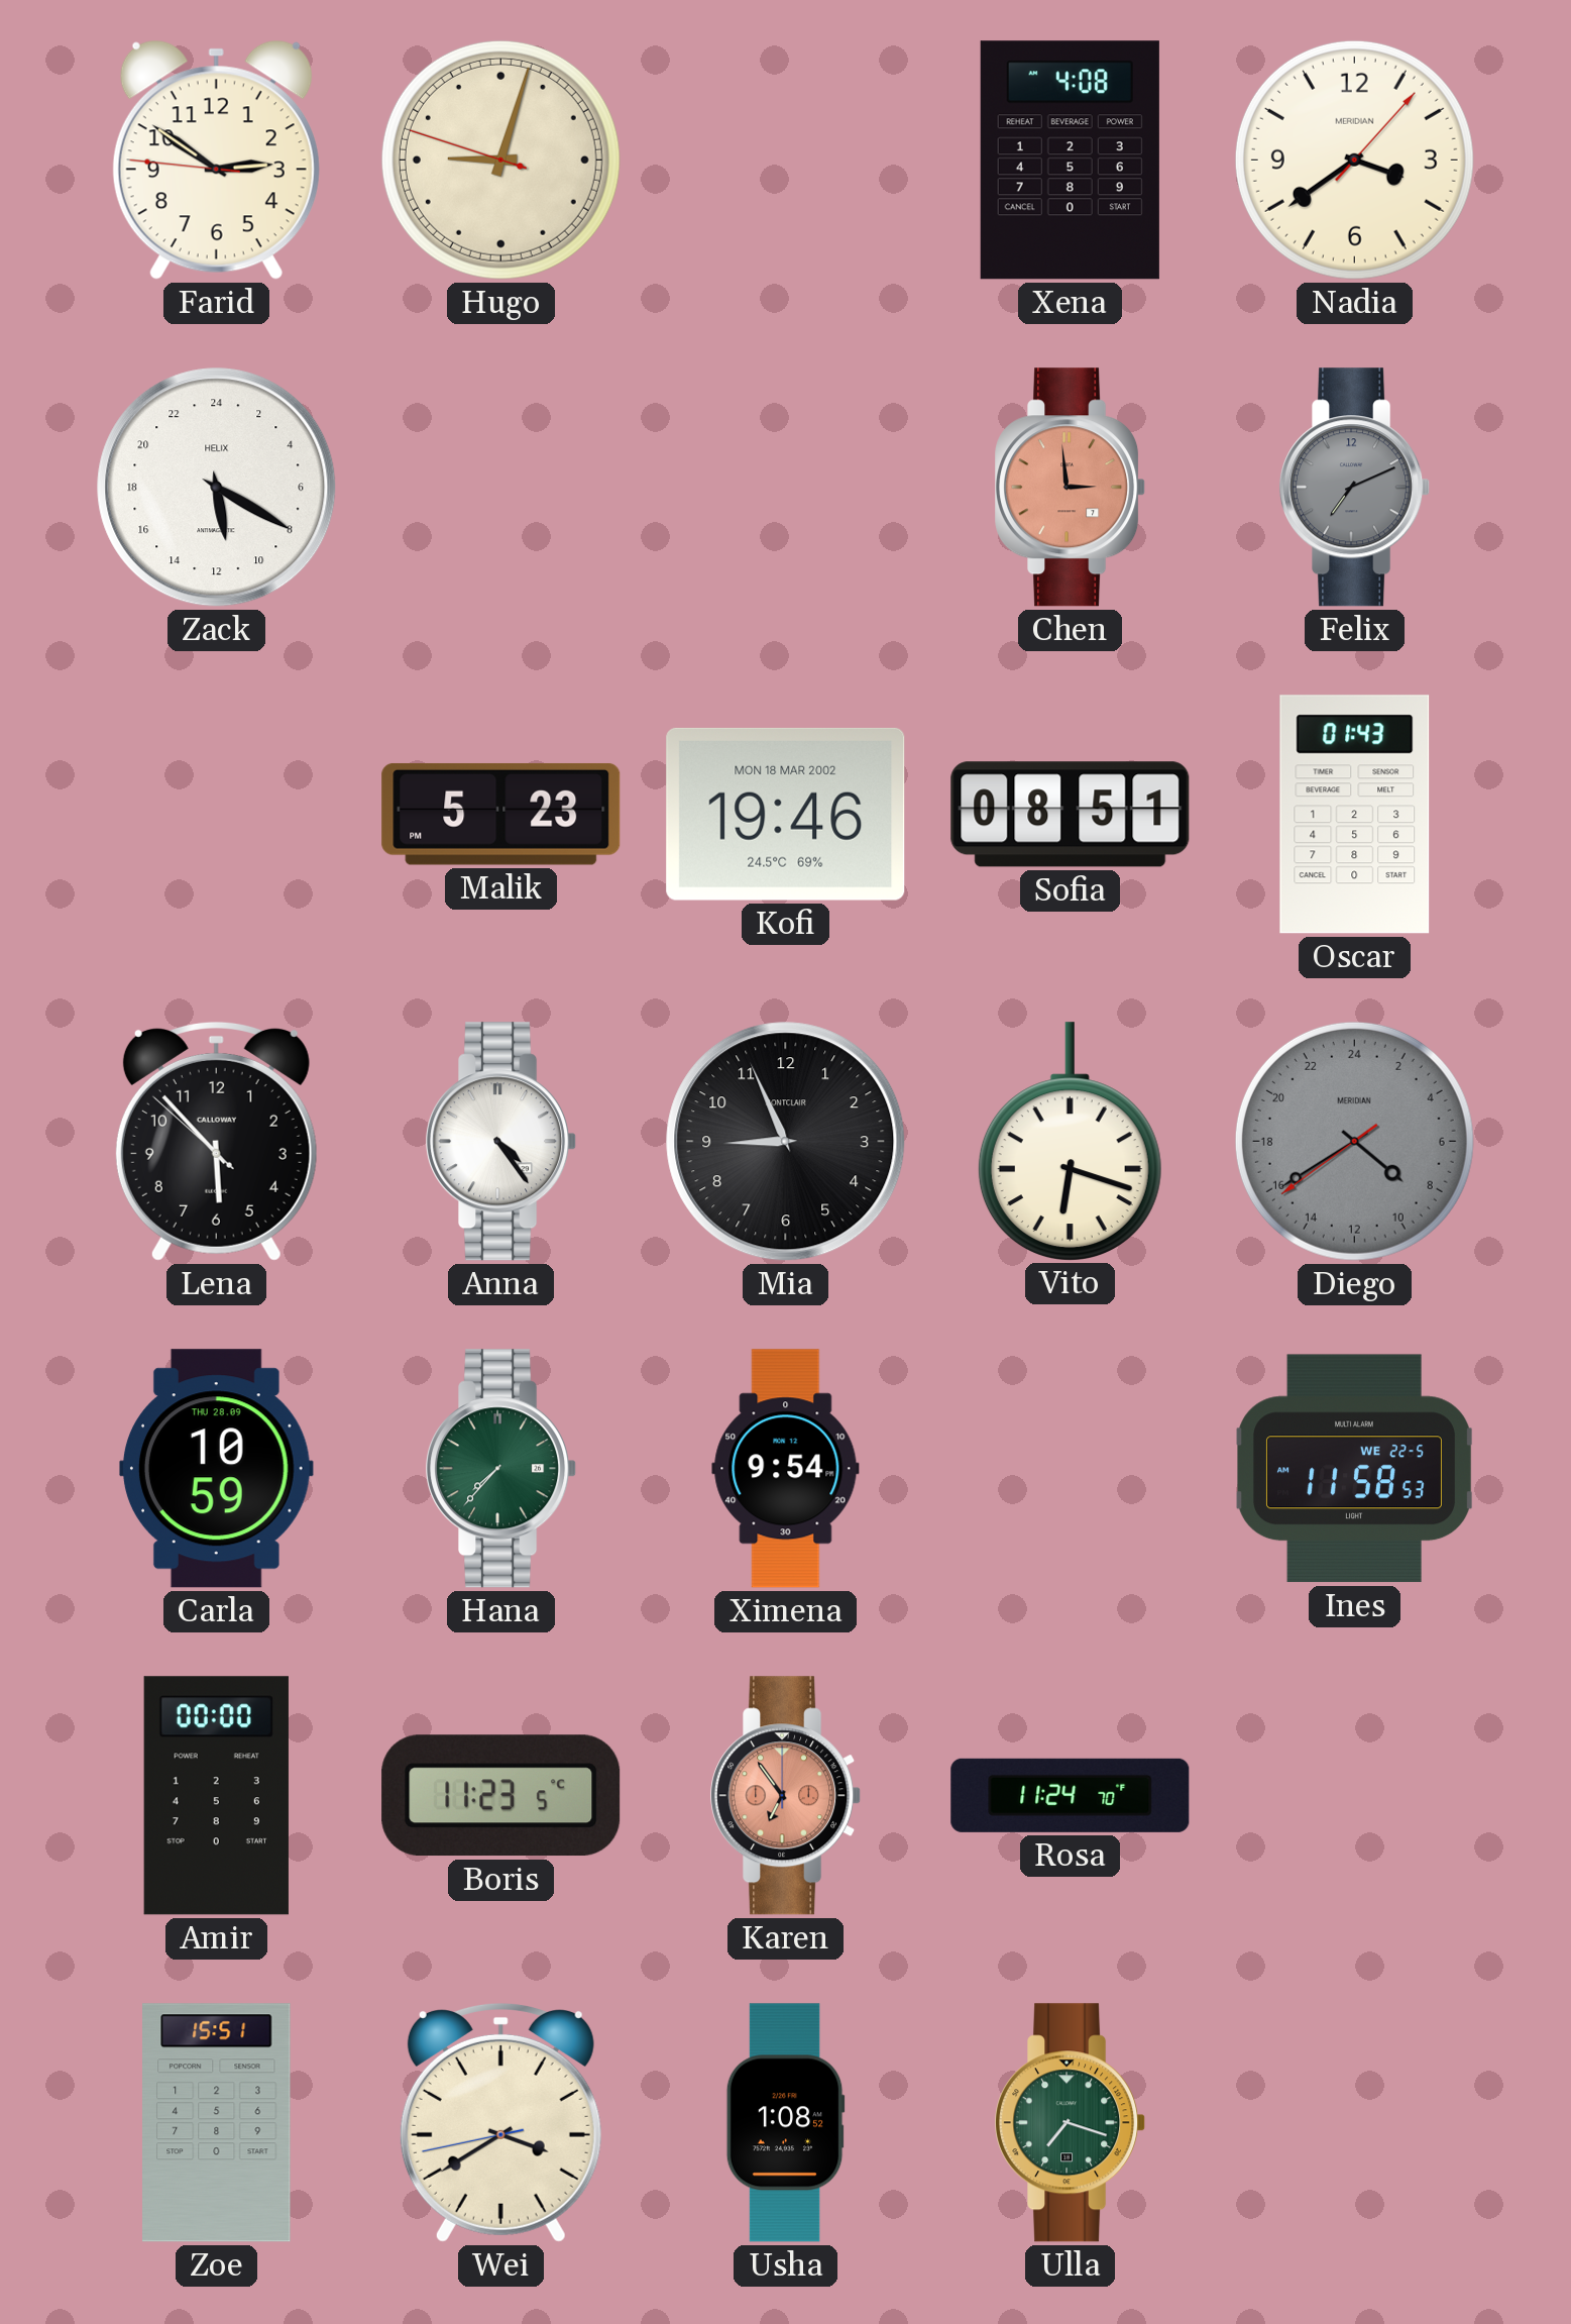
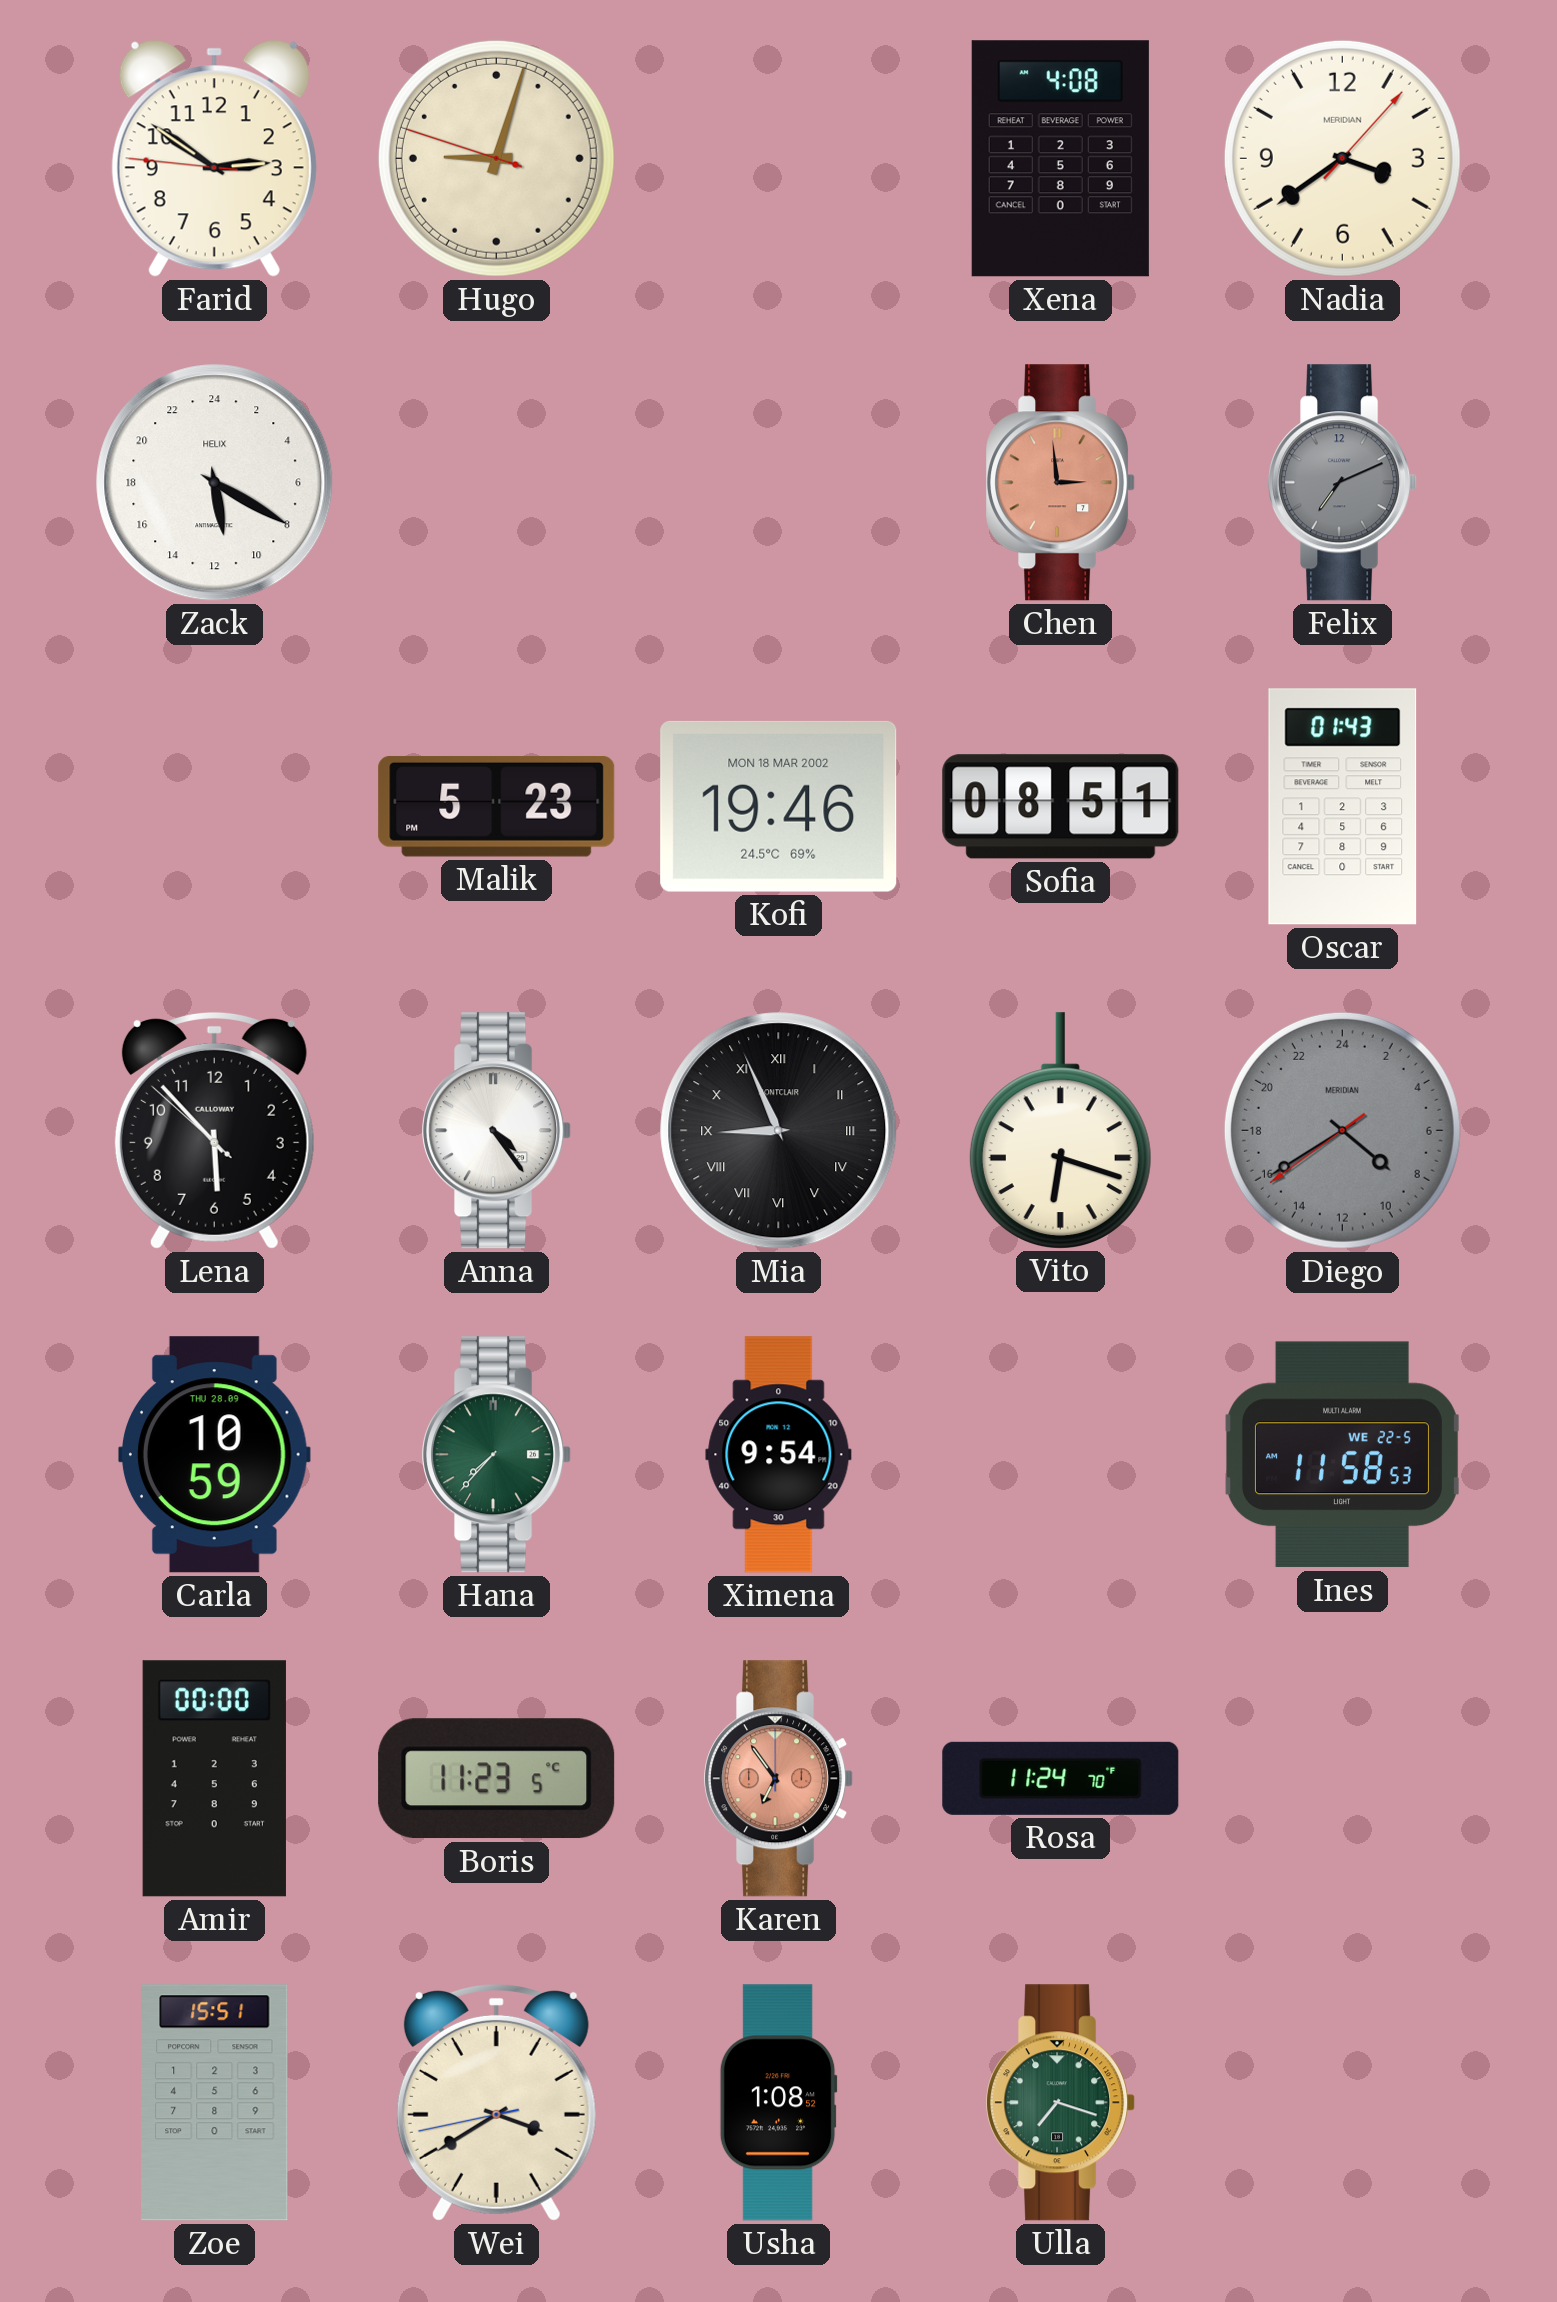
Mia numerals: Arabic -> Roman (779, 1131)
